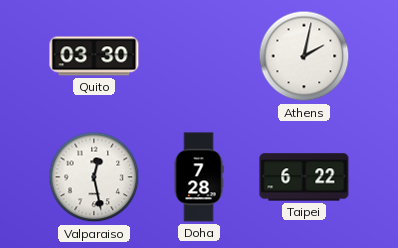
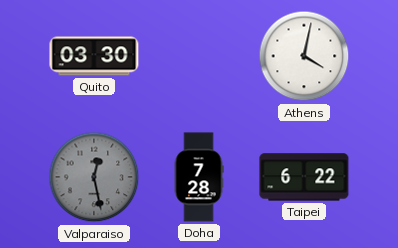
Athens: 2:02 -> 4:02 (304, 56)
Valparaiso dial: white -> grey (94, 177)
